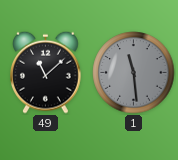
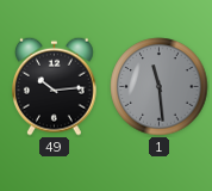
49: 11:08 -> 10:14 (55, 86)
